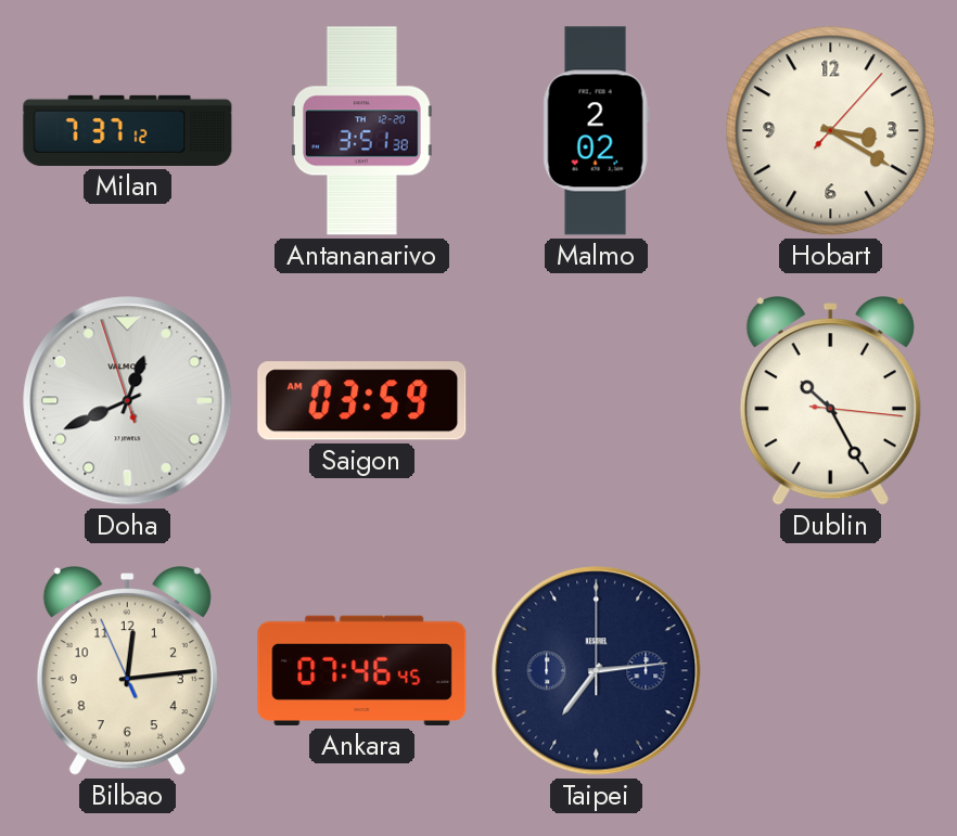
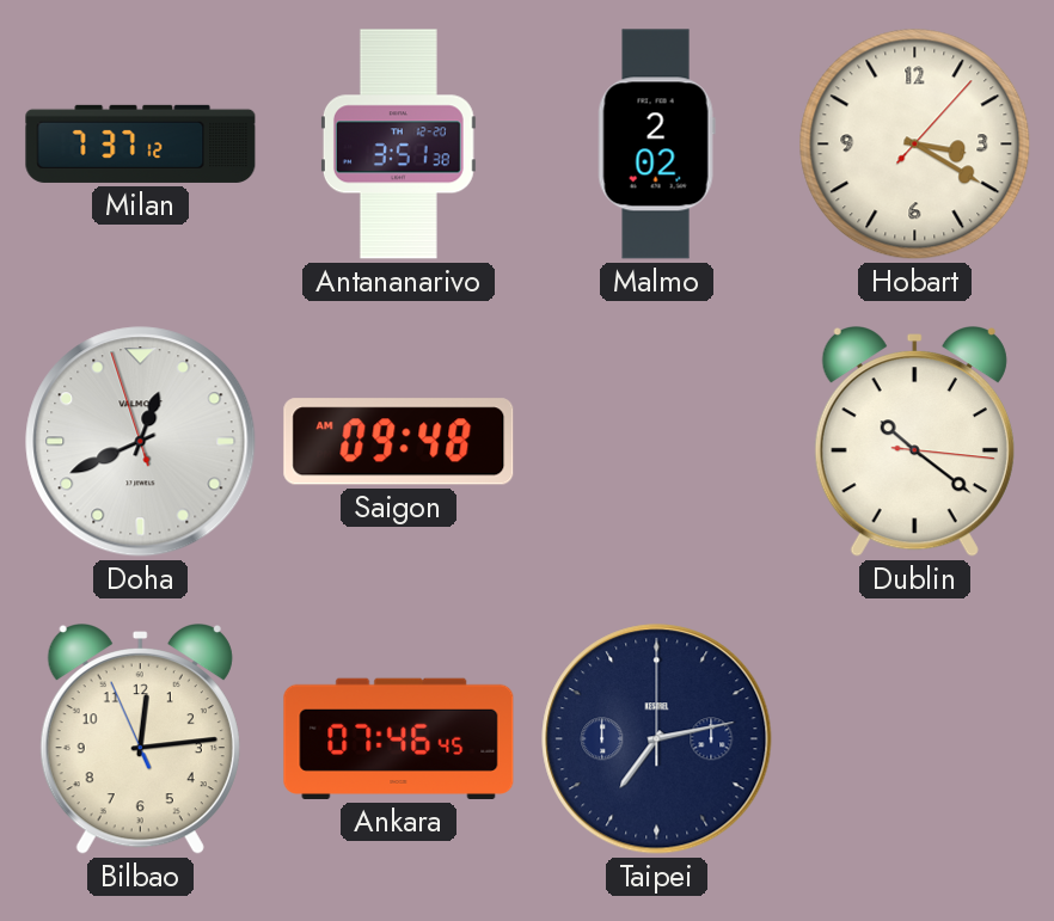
Saigon: 03:59 -> 09:48 (399, 442)
Dublin: 10:25 -> 10:21 (914, 442)
Taipei: 7:14 -> 7:13 (657, 739)
